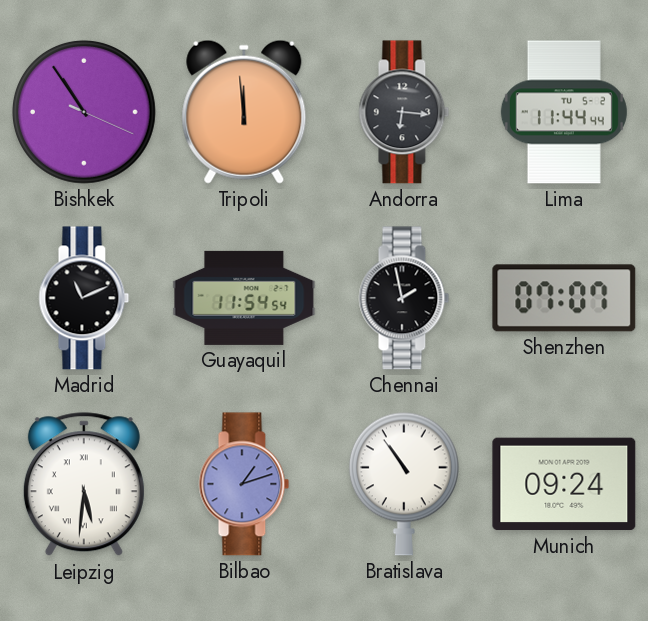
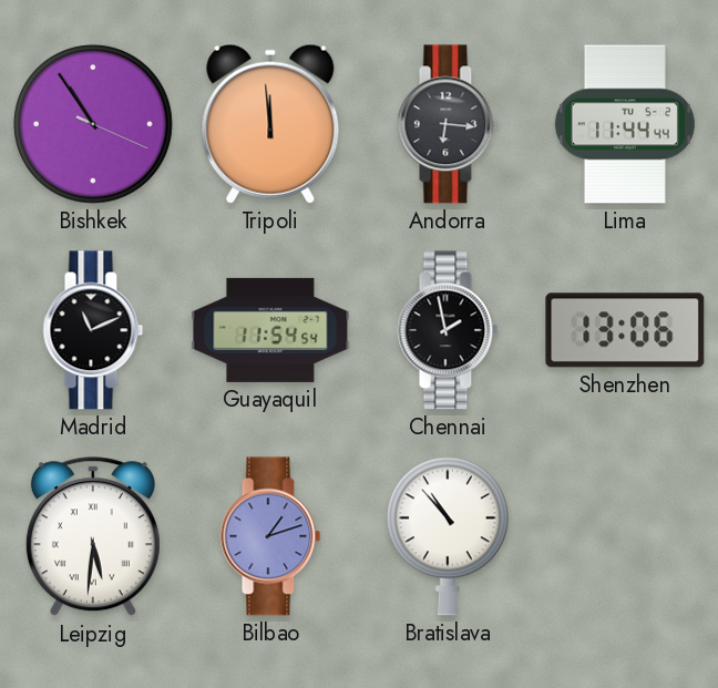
Shenzhen: 07:07 -> 13:06 (625, 330)
Bratislava: 10:54 -> 10:53 (448, 536)
Munich: 09:24 -> none (564, 484)
